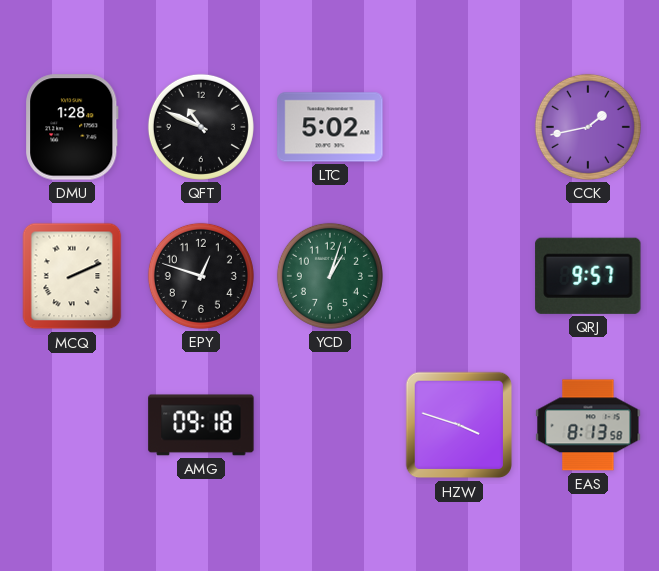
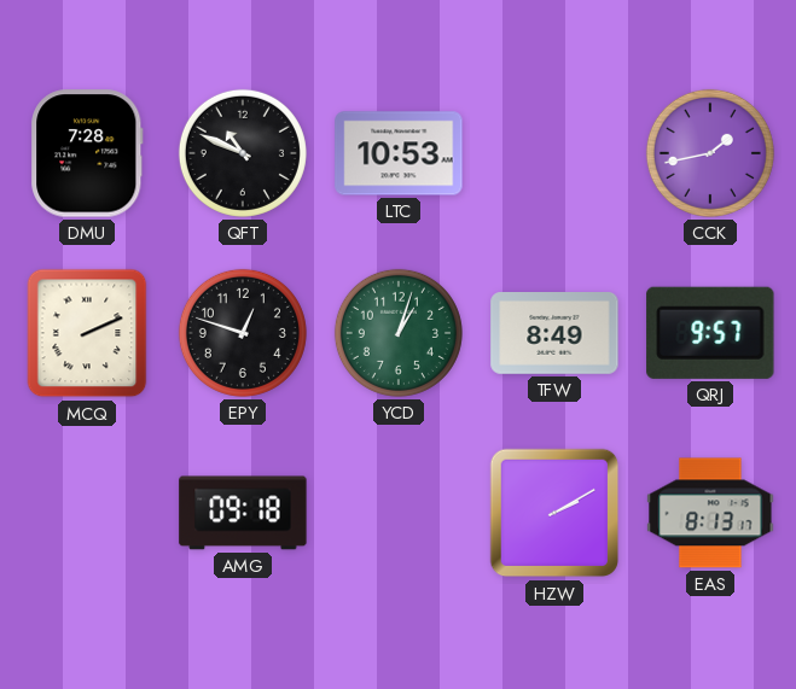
DMU: 1:28 -> 7:28 (87, 153)
LTC: 5:02 -> 10:53 (399, 153)
TFW: none -> 8:49 (554, 334)
HZW: 3:48 -> 2:10 (554, 513)
EAS: 8:13:58 -> 8:13:17 (710, 513)
